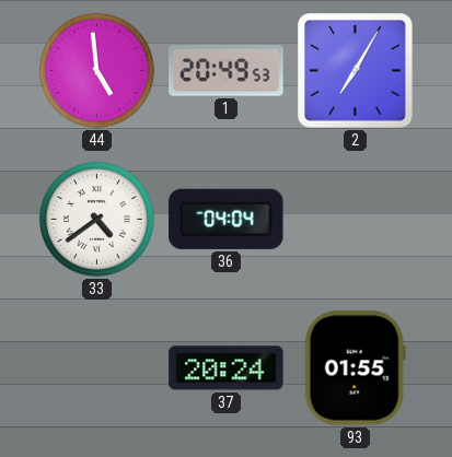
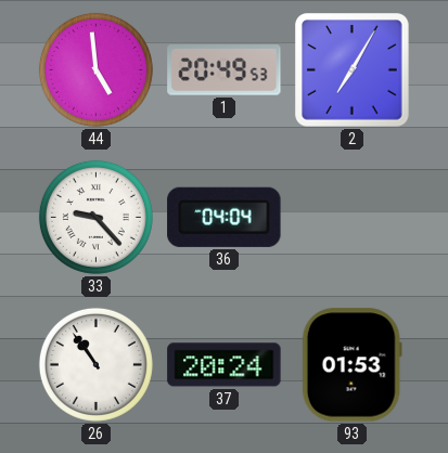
33: 4:39 -> 9:23 (95, 217)
26: none -> 10:54 (95, 364)
93: 01:55 -> 01:53 (351, 365)
